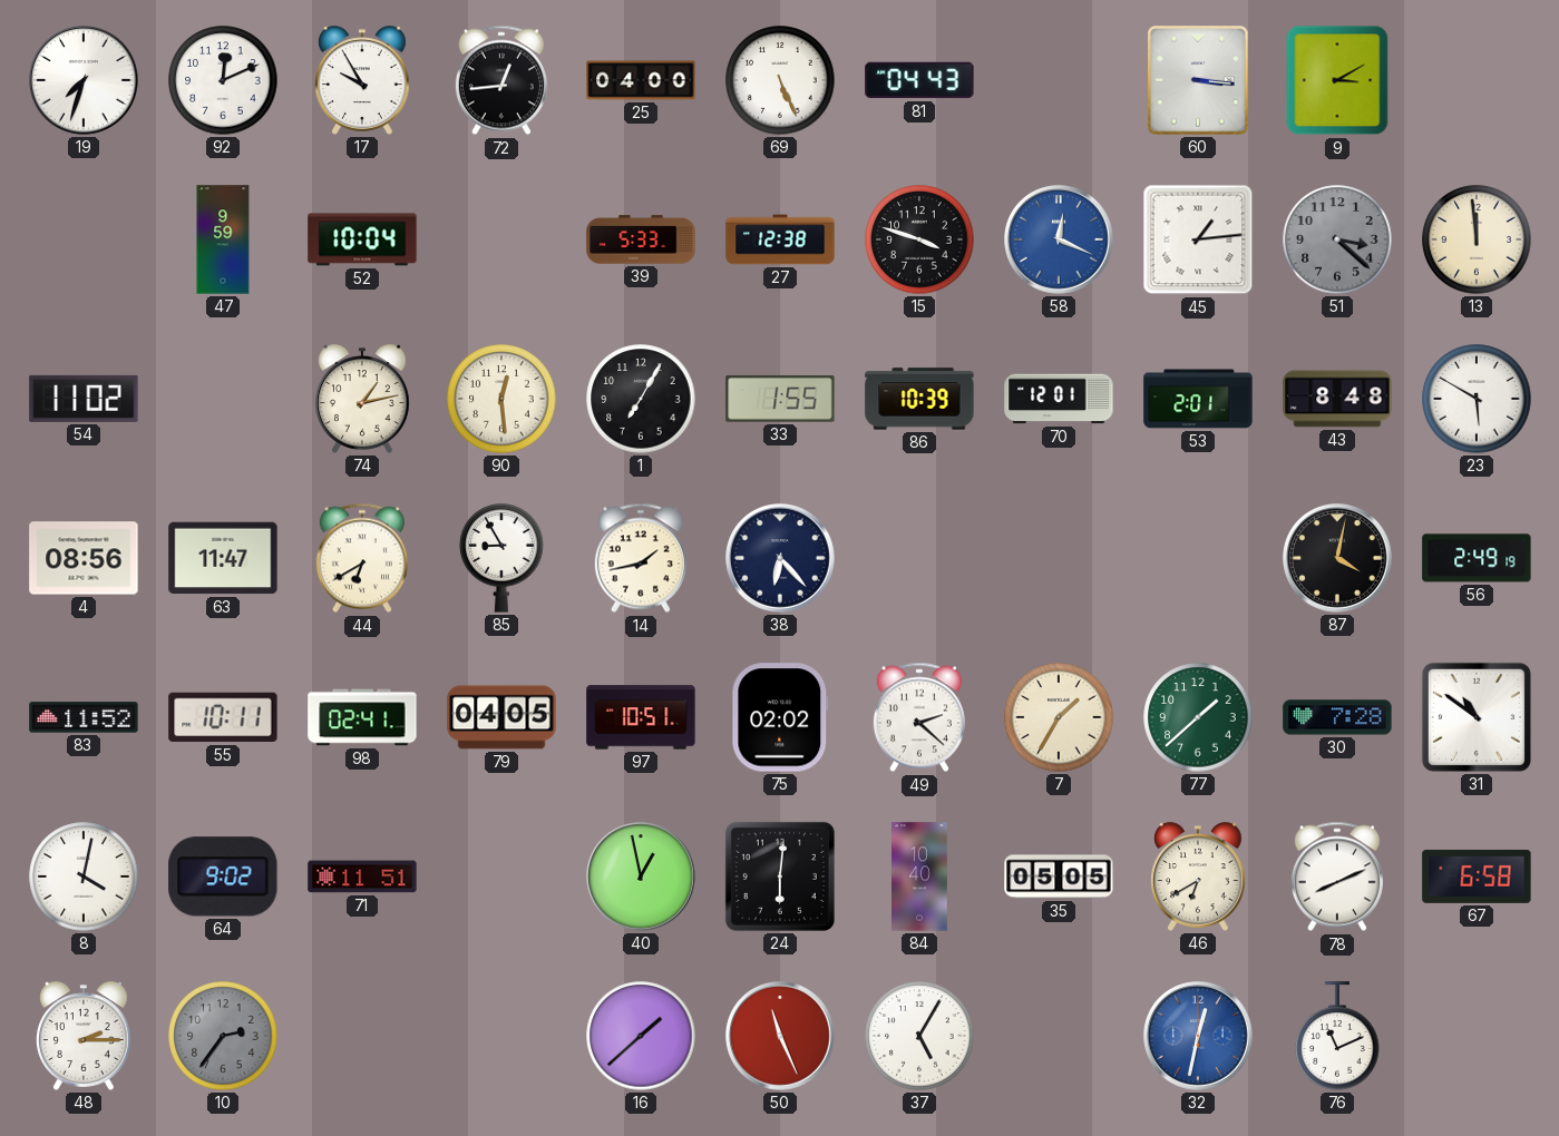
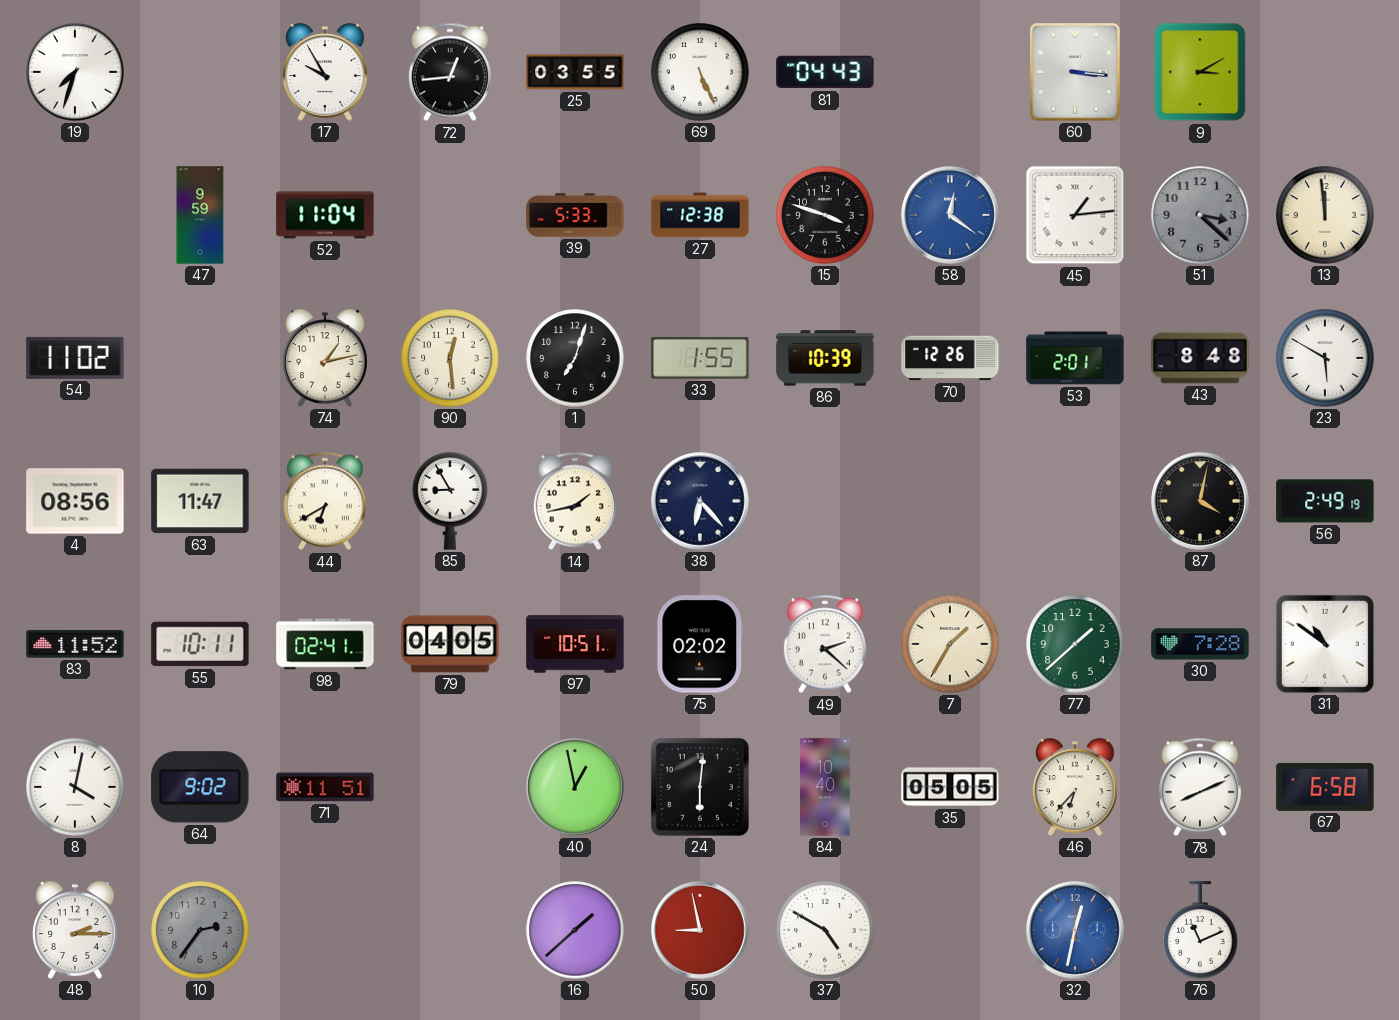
92: 12:11 -> none (223, 80)
25: 04:00 -> 03:55 (575, 72)
52: 10:04 -> 11:04 (325, 215)
58: 12:19 -> 12:21 (950, 215)
1: 7:05 -> 7:03 (575, 358)
70: 12:01 -> 12:26 (950, 358)
46: 6:40 -> 6:37 (1076, 787)
50: 11:26 -> 8:58 (700, 930)
37: 5:05 -> 4:50 (825, 930)
